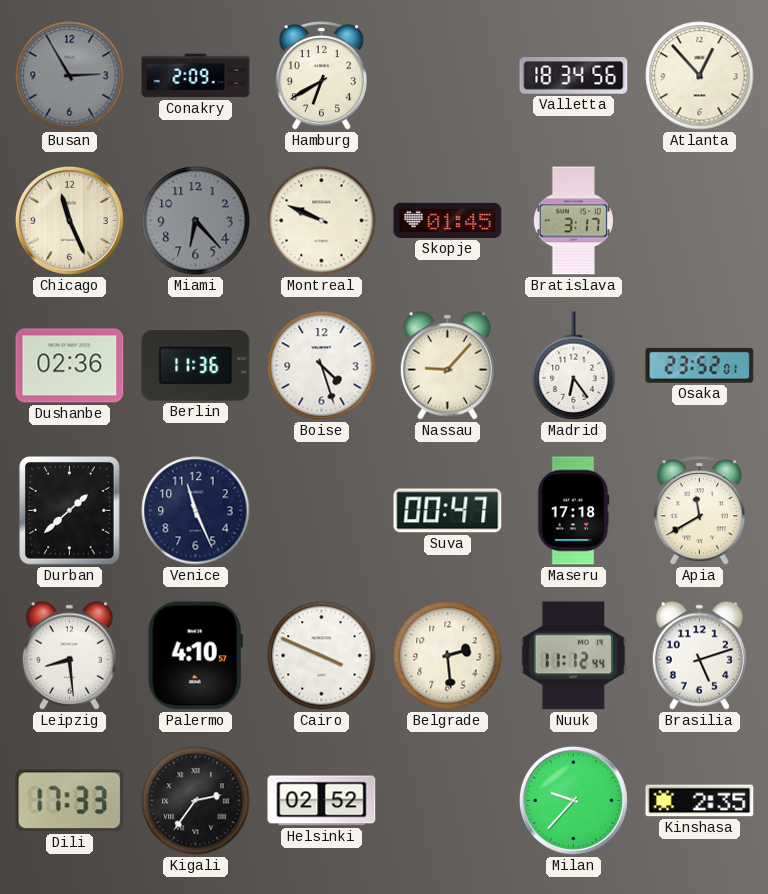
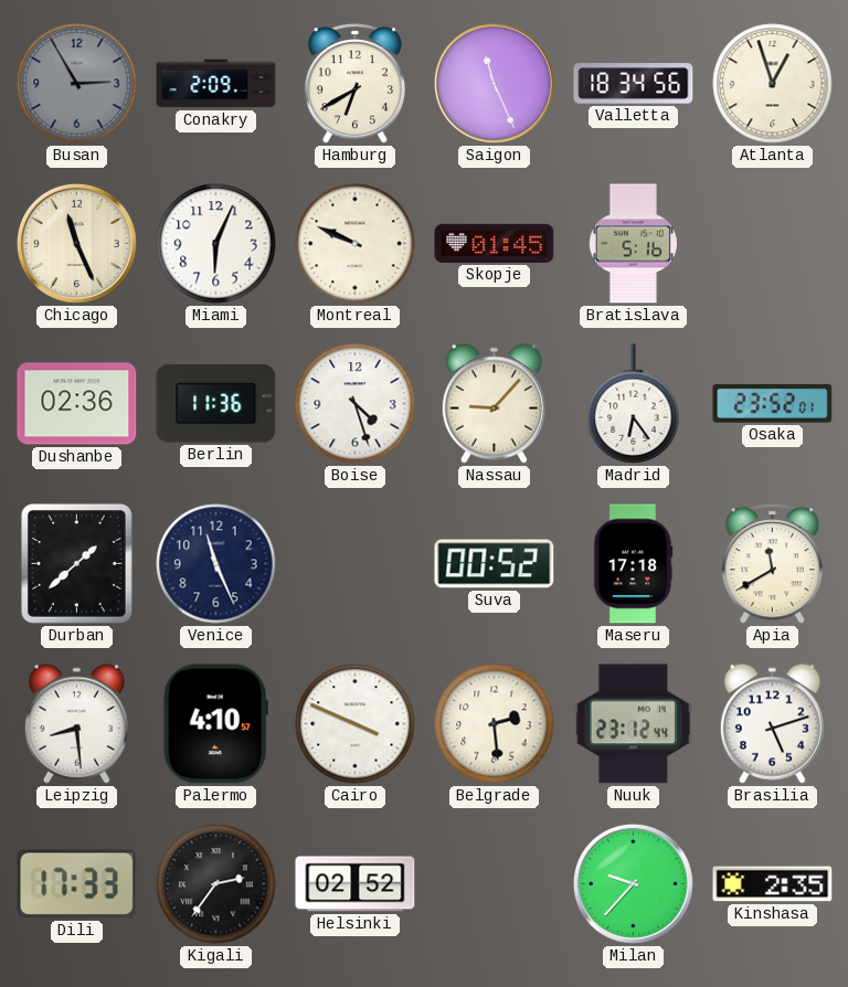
Saigon: none -> 11:26 (494, 83)
Atlanta: 12:53 -> 12:57 (773, 84)
Miami: 6:23 -> 6:04 (216, 244)
Miami dial: grey -> white (216, 244)
Bratislava: 3:17 -> 5:16 (633, 244)
Suva: 00:47 -> 00:52 (495, 564)
Nuuk: 11:12 -> 23:12 (634, 724)
